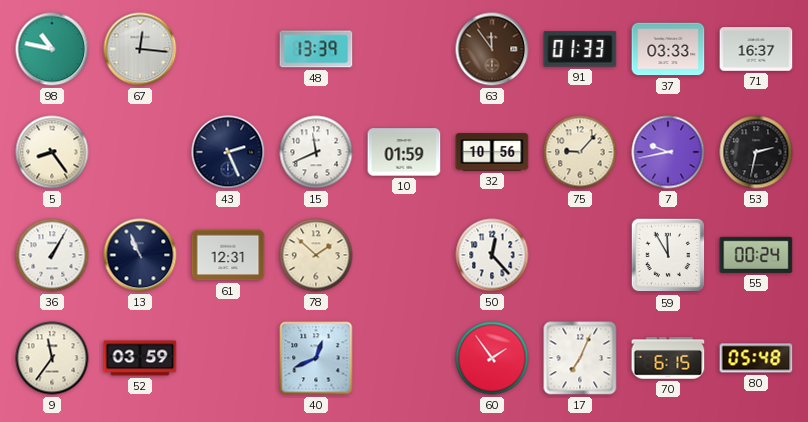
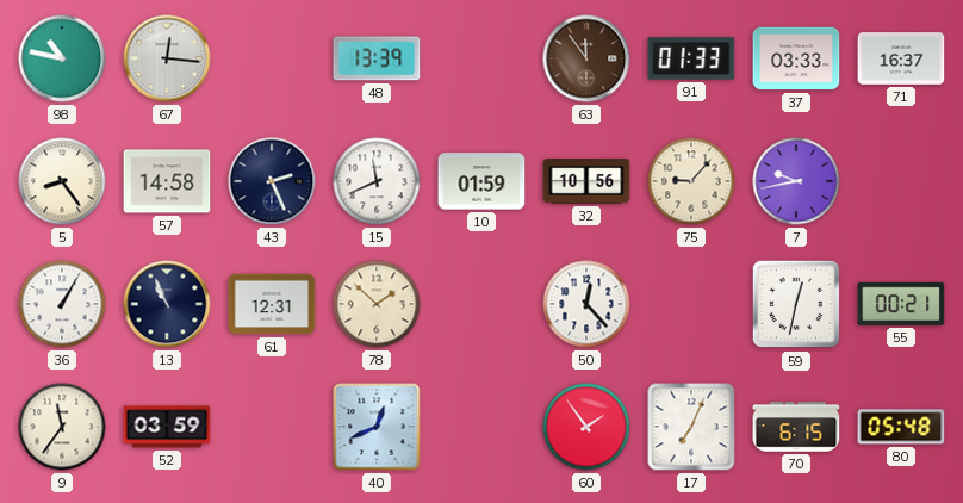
57: none -> 14:58 (167, 181)
53: 2:32 -> none (756, 152)
59: 11:55 -> 12:32 (796, 304)
55: 00:24 -> 00:21 (901, 304)
